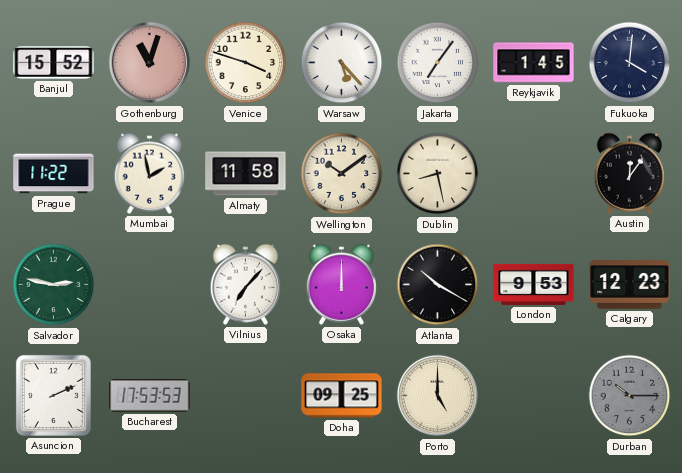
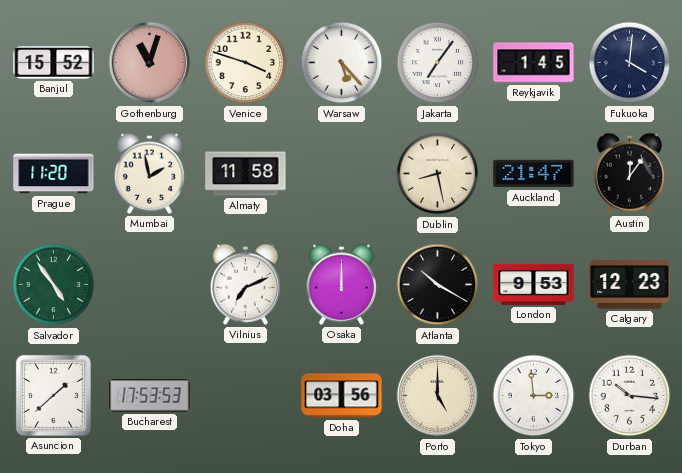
Prague: 11:22 -> 11:20 (54, 174)
Wellington: 10:09 -> none (342, 174)
Auckland: none -> 21:47 (534, 174)
Salvador: 2:47 -> 4:54 (54, 285)
Vilnius: 7:07 -> 7:11 (245, 284)
Asuncion: 2:11 -> 1:38 (53, 395)
Doha: 09:25 -> 03:56 (342, 396)
Tokyo: none -> 2:59 (534, 396)
Durban: 10:15 -> 10:16 (630, 396)
Durban dial: grey -> white (630, 396)
